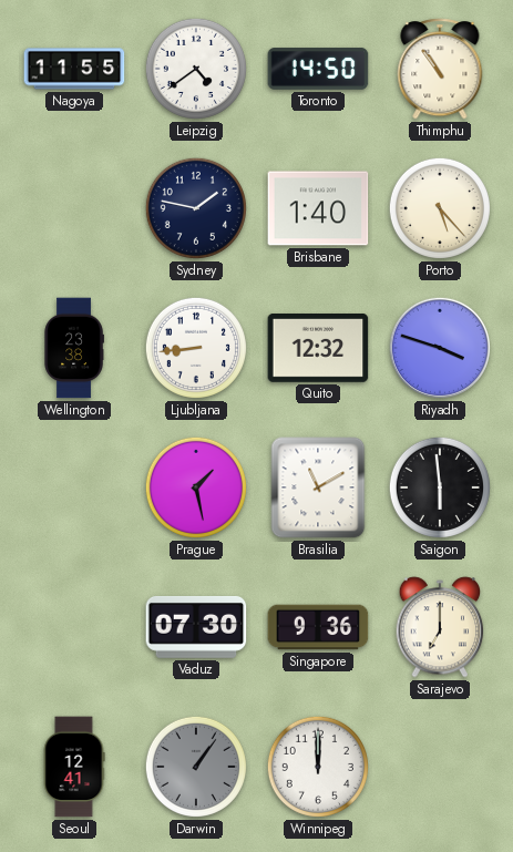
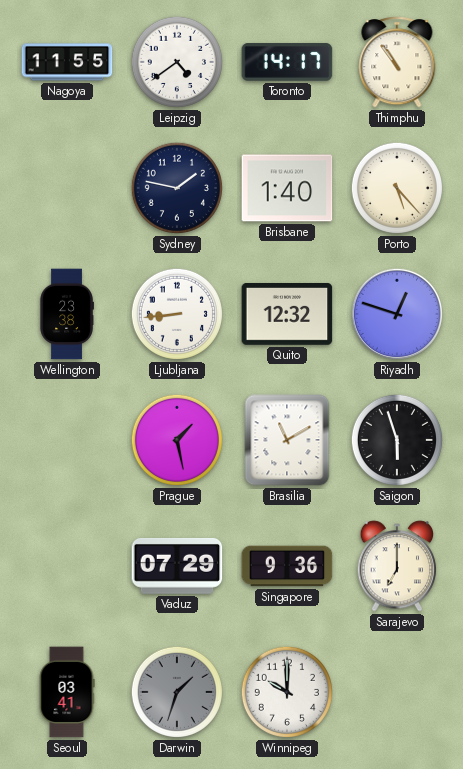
Toronto: 14:50 -> 14:17 (287, 62)
Riyadh: 3:48 -> 12:48 (397, 314)
Saigon: 5:59 -> 5:57 (397, 440)
Vaduz: 07:30 -> 07:29 (177, 566)
Seoul: 12:41 -> 03:41 (67, 692)
Darwin: 1:06 -> 1:33 (177, 692)
Winnipeg: 12:00 -> 10:00 (287, 692)
